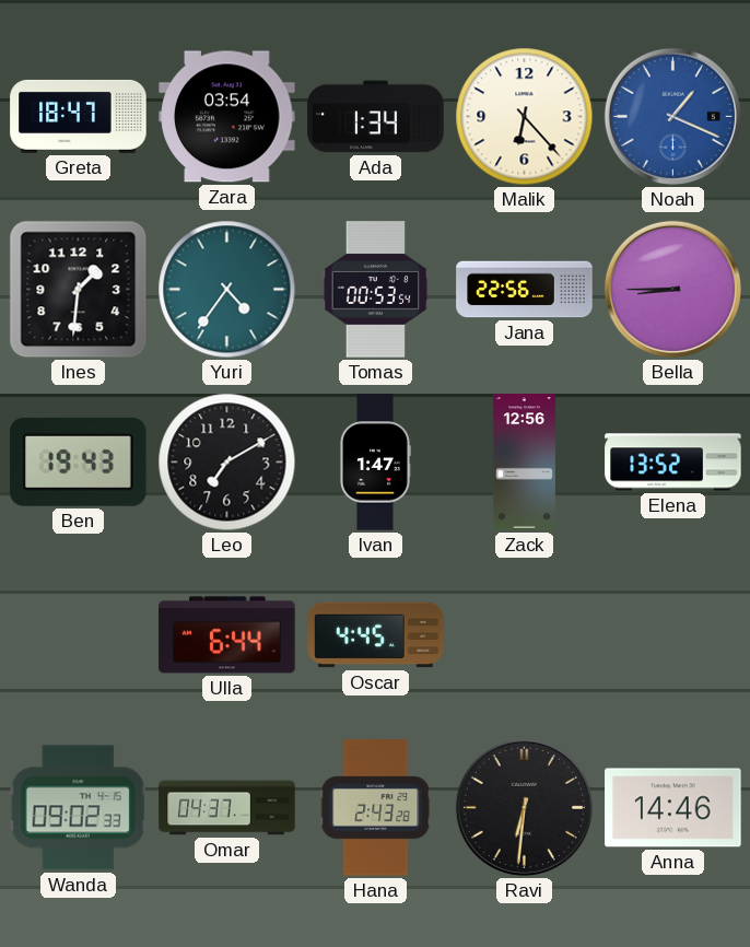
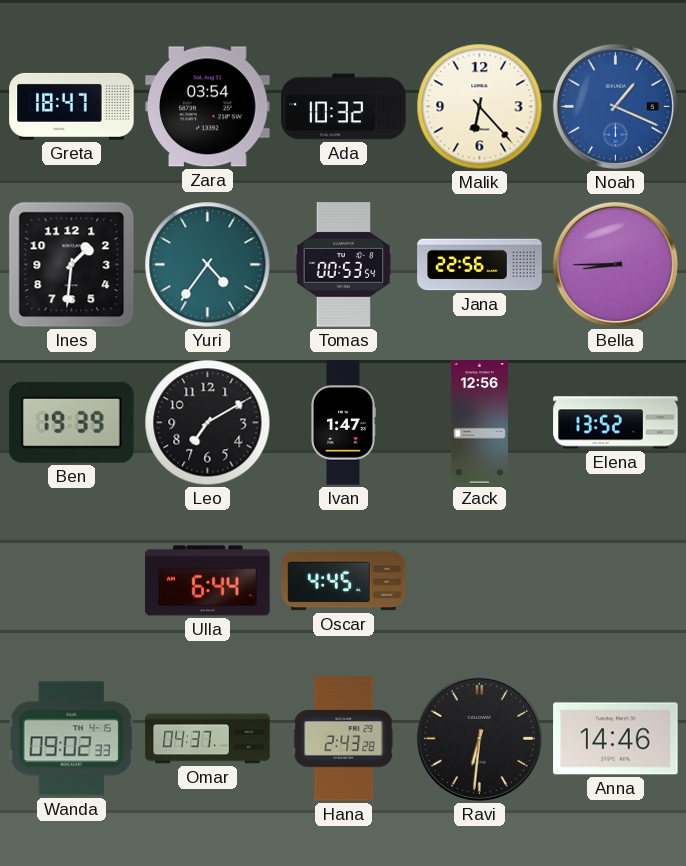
Ada: 1:34 -> 10:32 (344, 107)
Ben: 19:43 -> 19:39 (72, 422)
